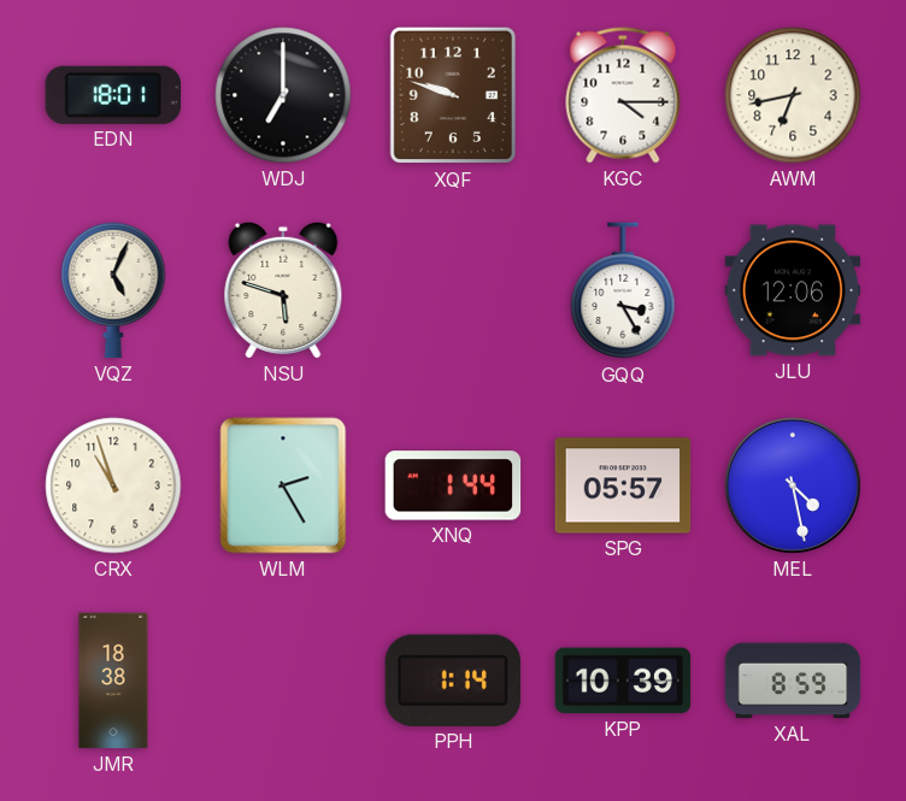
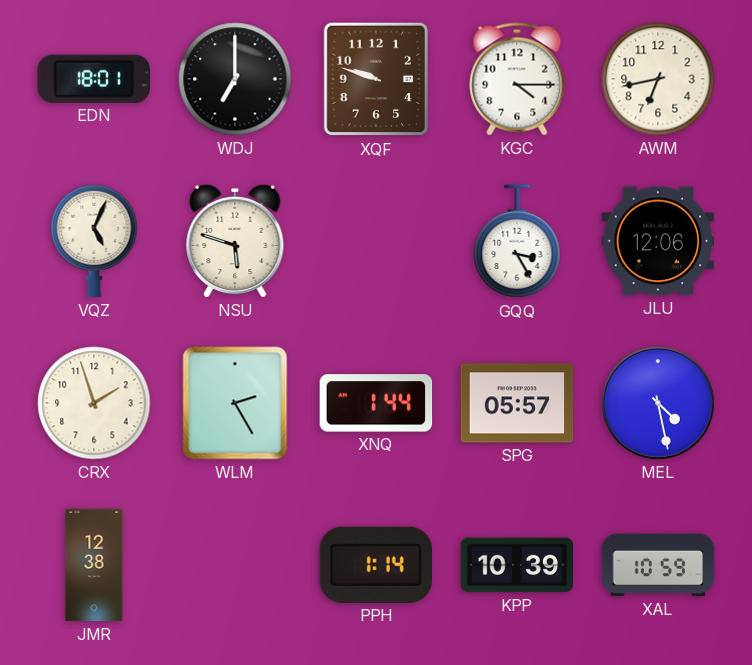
CRX: 10:57 -> 1:57 (94, 403)
JMR: 18:38 -> 12:38 (94, 565)
XAL: 8:59 -> 10:59 (658, 565)
